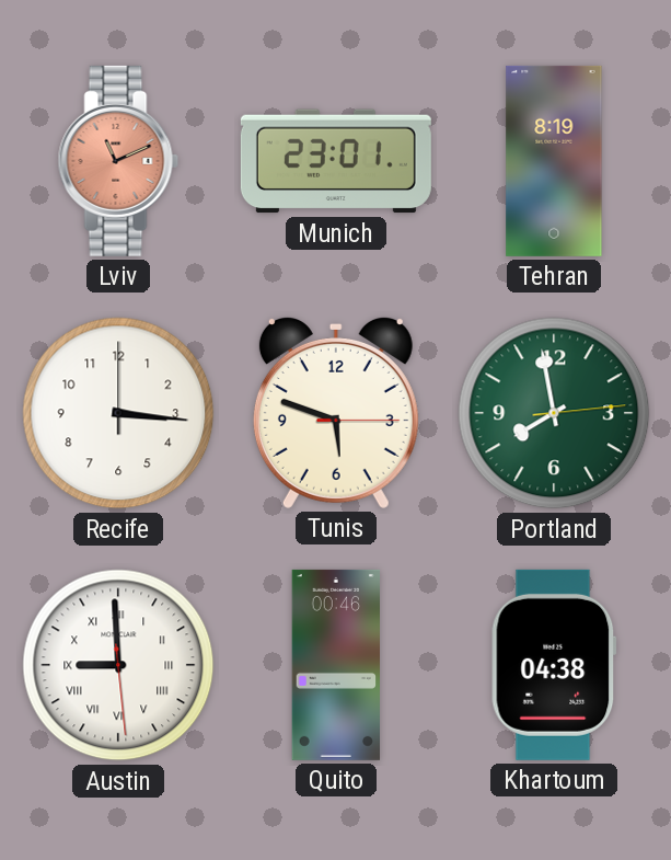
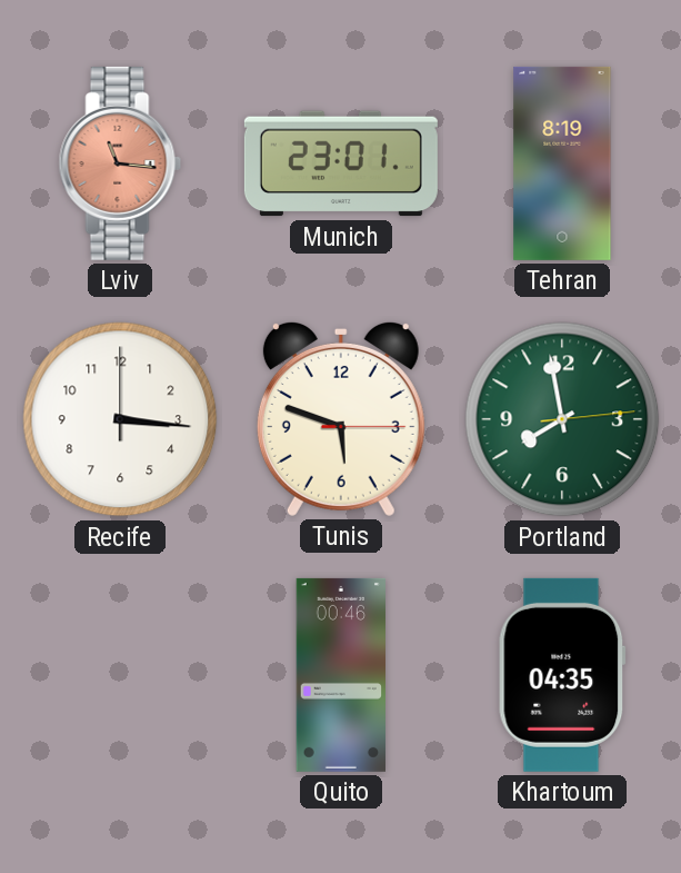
Lviv: 11:11 -> 11:16 (120, 163)
Austin: 8:59 -> none (118, 665)
Khartoum: 04:38 -> 04:35 (562, 675)
